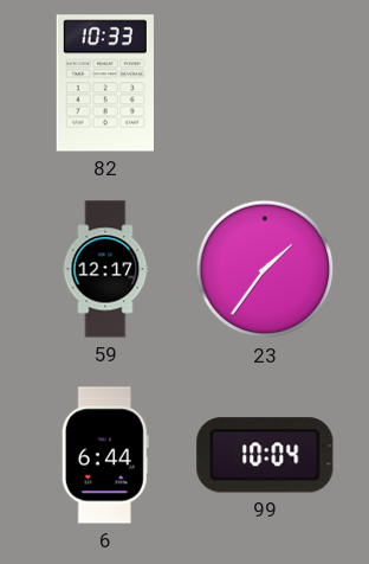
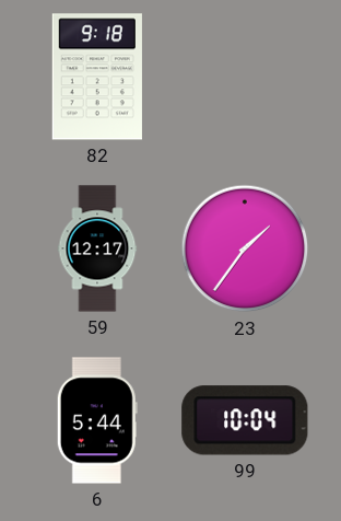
82: 10:33 -> 9:18 (97, 77)
6: 6:44 -> 5:44 (97, 420)
